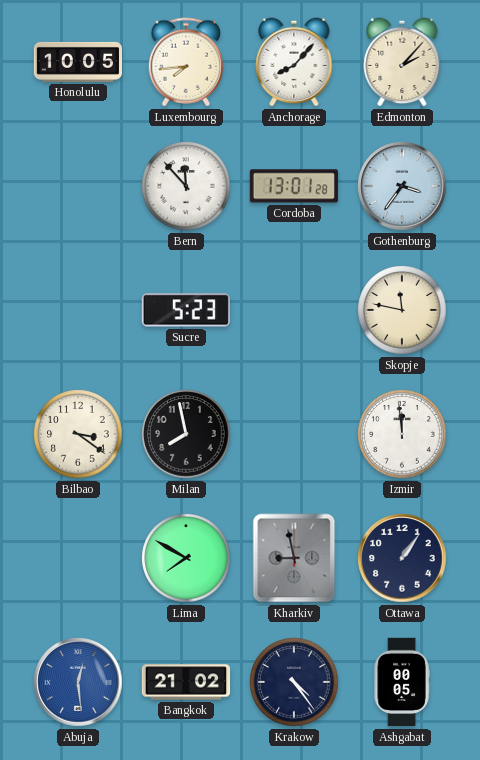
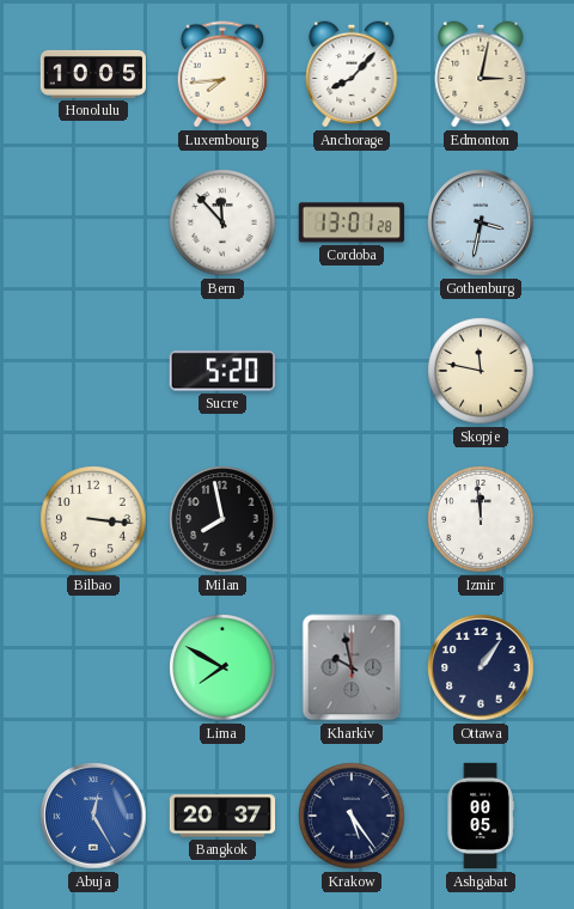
Edmonton: 2:07 -> 3:02 (481, 74)
Gothenburg: 3:36 -> 3:32 (481, 222)
Sucre: 5:23 -> 5:20 (222, 371)
Bilbao: 3:21 -> 3:16 (93, 519)
Kharkiv: 8:58 -> 9:58 (352, 667)
Abuja: 12:29 -> 12:25 (93, 816)
Bangkok: 21:02 -> 20:37 (222, 816)
Krakow: 4:24 -> 5:24 (352, 816)
